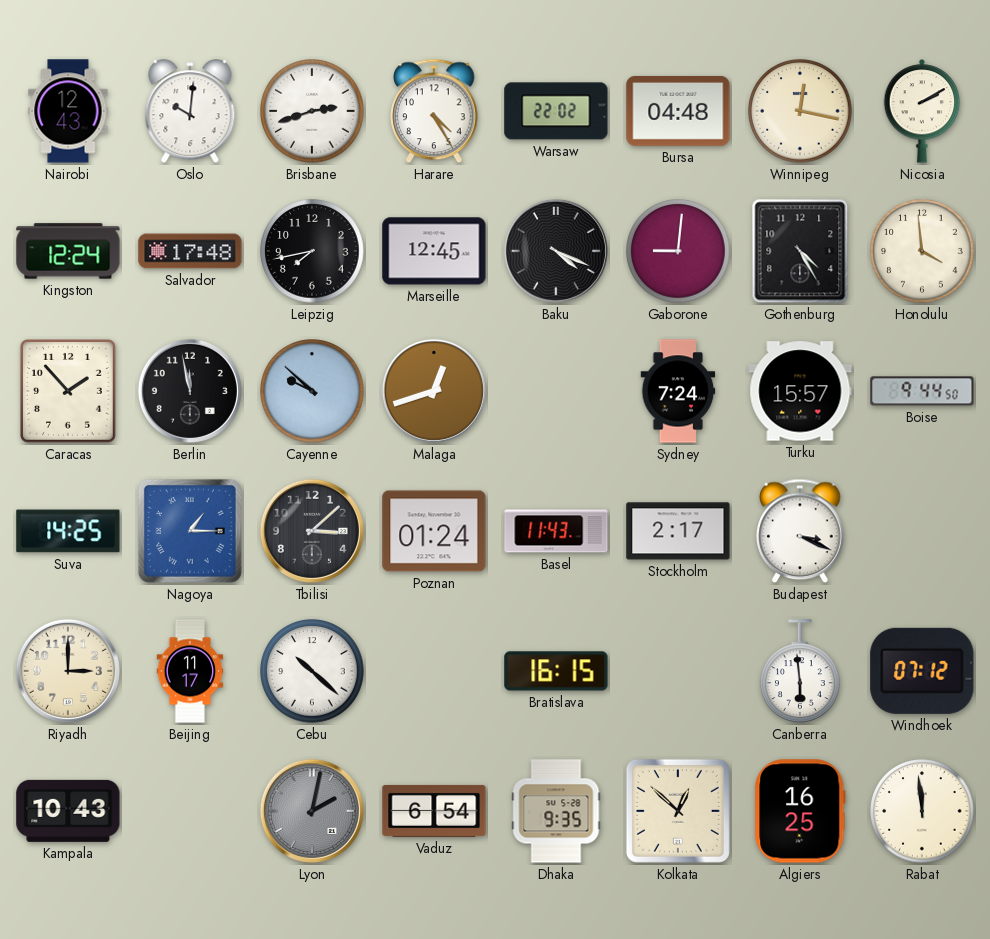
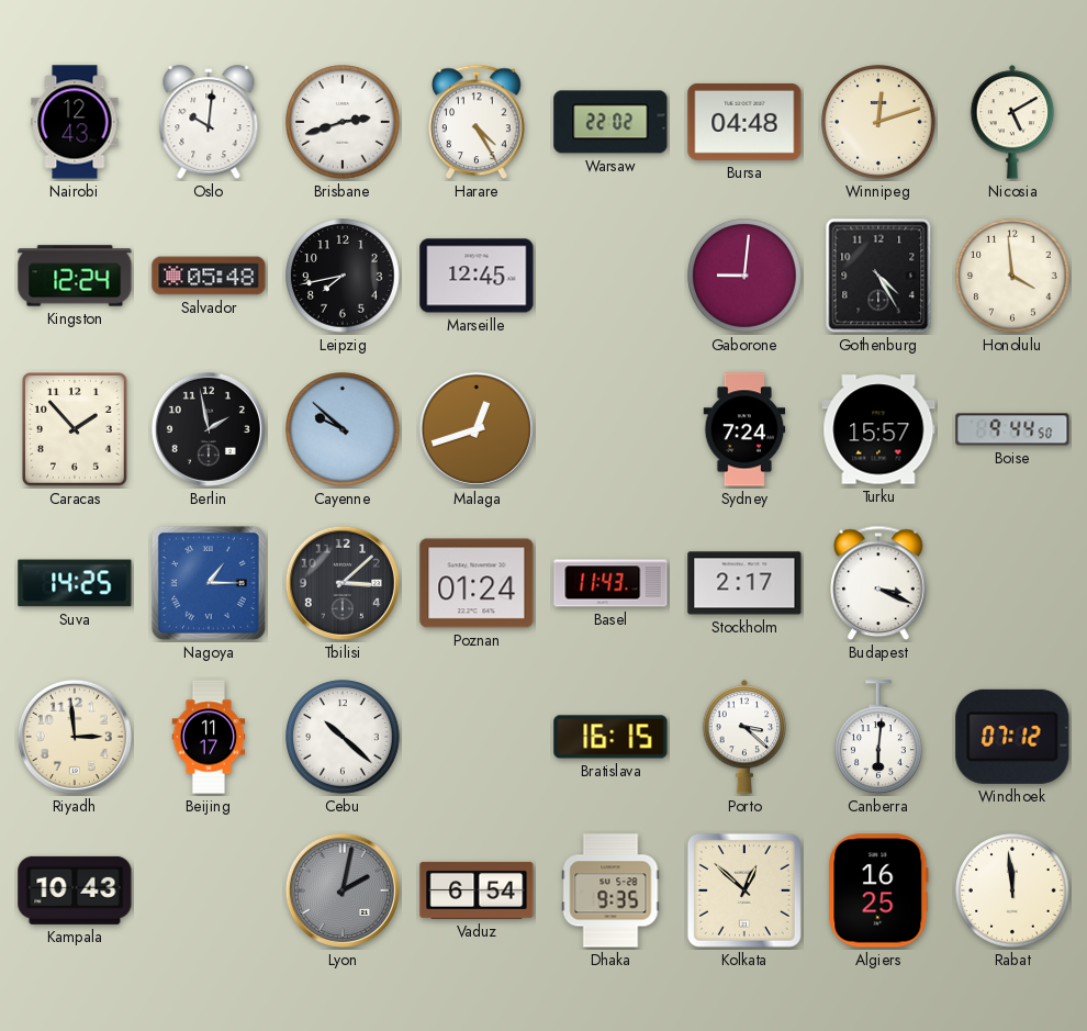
Winnipeg: 12:17 -> 12:12 (878, 122)
Nicosia: 2:10 -> 5:10 (1012, 122)
Salvador: 17:48 -> 05:48 (209, 276)
Baku: 4:19 -> none (556, 251)
Berlin: 11:58 -> 1:58 (209, 429)
Riyadh: 3:00 -> 2:59 (75, 737)
Porto: none -> 3:22 (744, 737)
Canberra: 5:59 -> 6:01 (879, 737)
